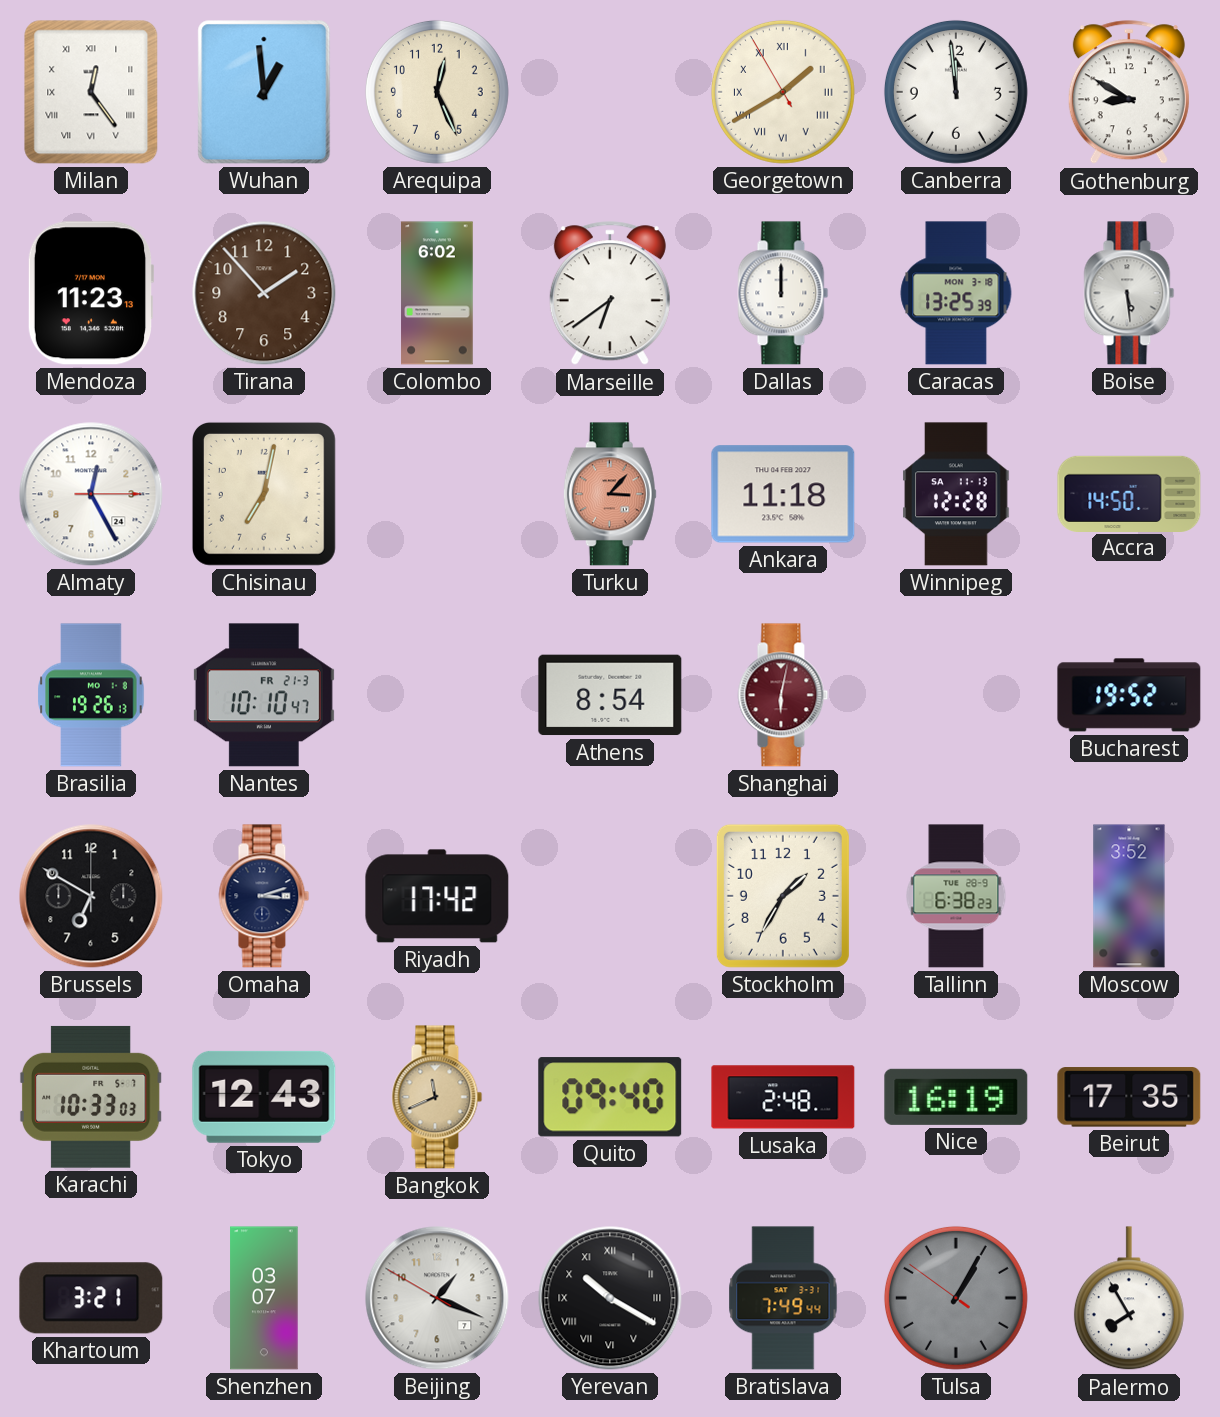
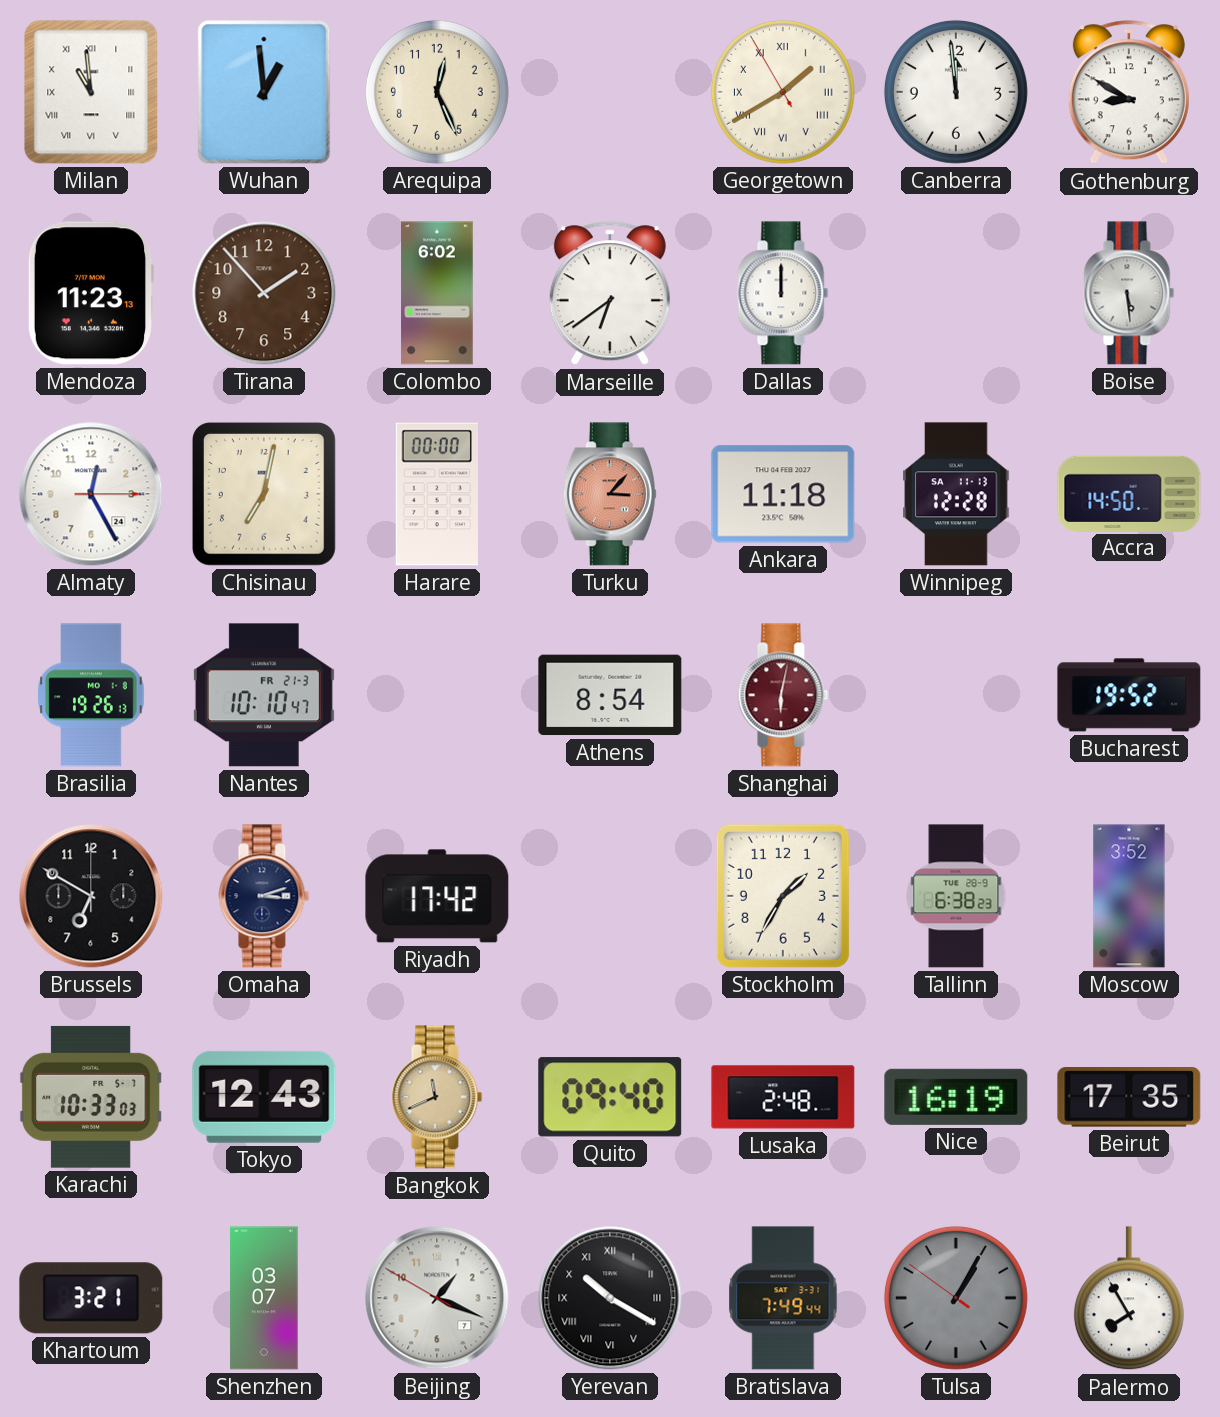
Milan: 12:24 -> 10:59 (91, 92)
Caracas: 13:25 -> none (956, 293)
Harare: none -> 00:00 (436, 494)
